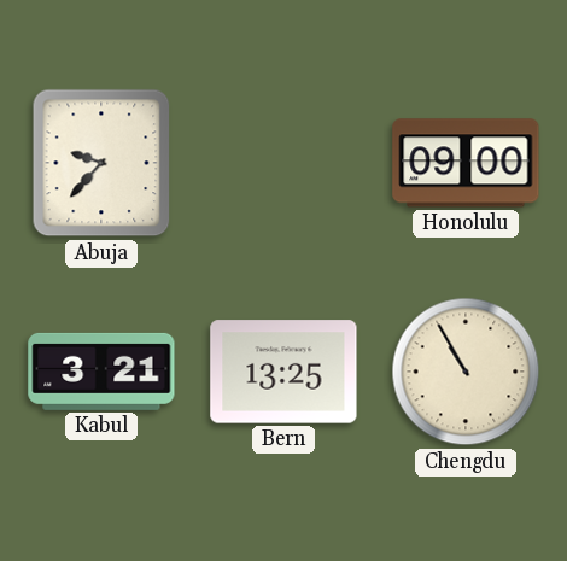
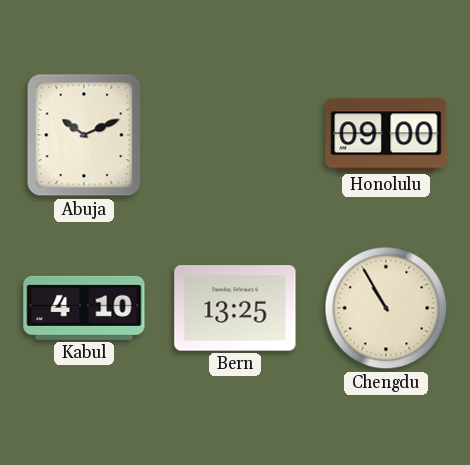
Abuja: 9:37 -> 10:11 (84, 135)
Kabul: 3:21 -> 4:10 (84, 308)
